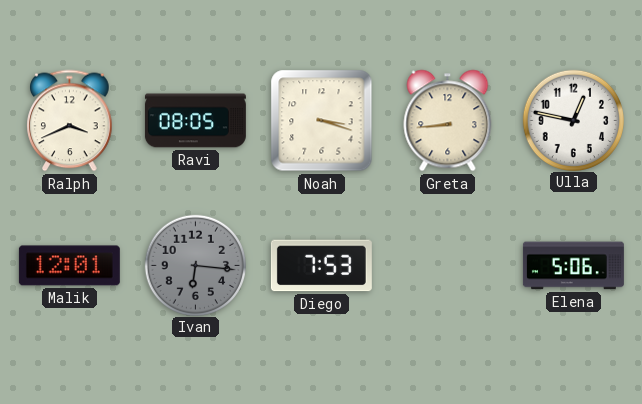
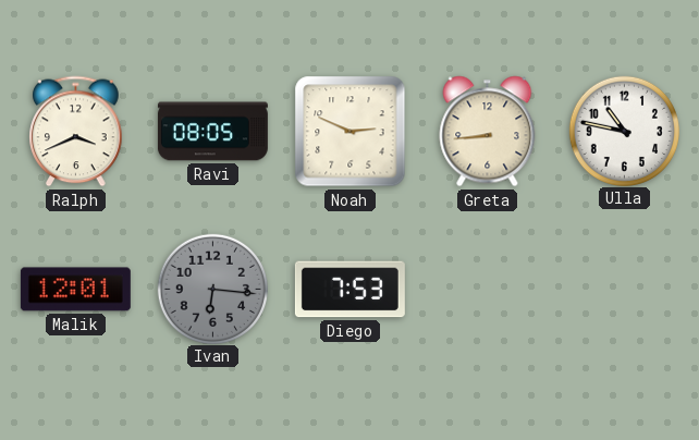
Noah: 3:18 -> 2:49 (351, 132)
Ulla: 12:47 -> 10:47 (624, 131)
Elena: 5:06 -> none (573, 266)
